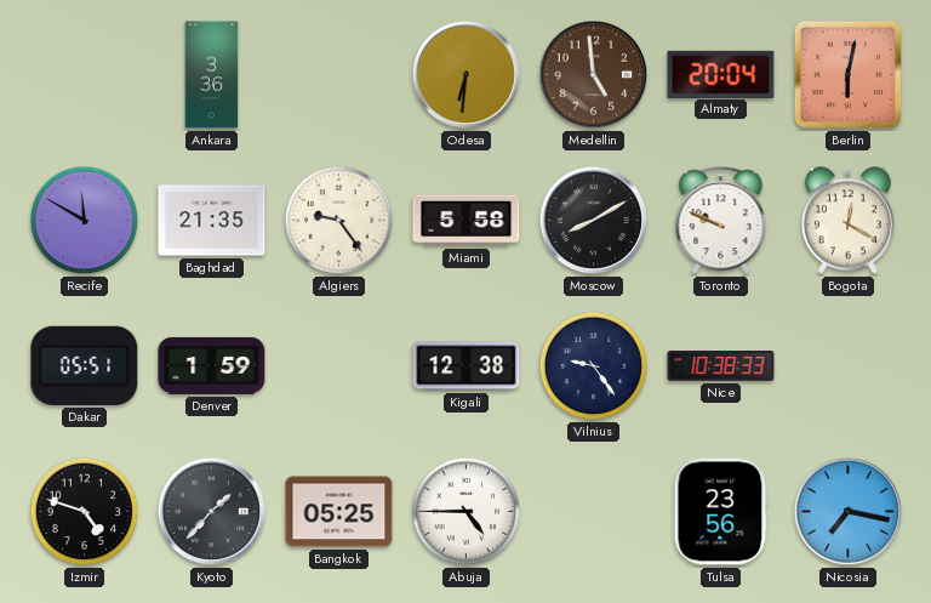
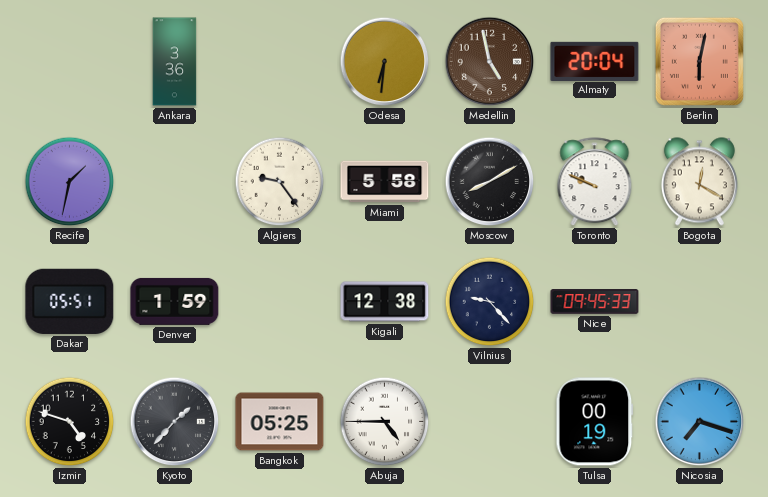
Medellin: 4:59 -> 4:58 (490, 62)
Recife: 11:50 -> 1:32 (70, 182)
Baghdad: 21:35 -> none (212, 221)
Vilnius: 9:24 -> 9:23 (490, 302)
Nice: 10:38 -> 09:45 (595, 302)
Tulsa: 23:56 -> 00:19 (595, 422)
Nicosia: 7:17 -> 7:18 (700, 422)
